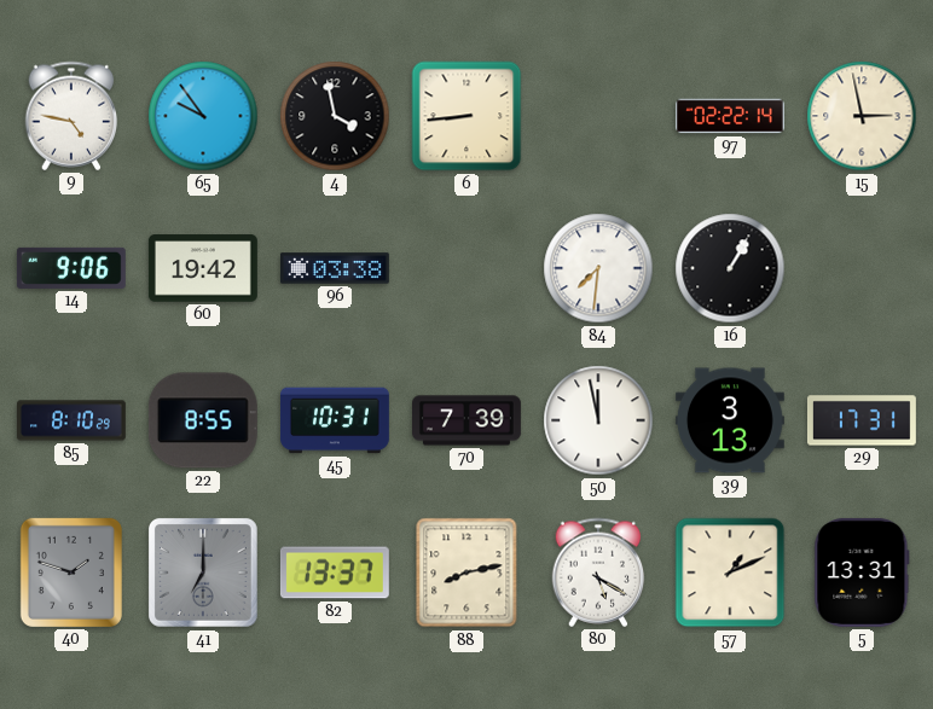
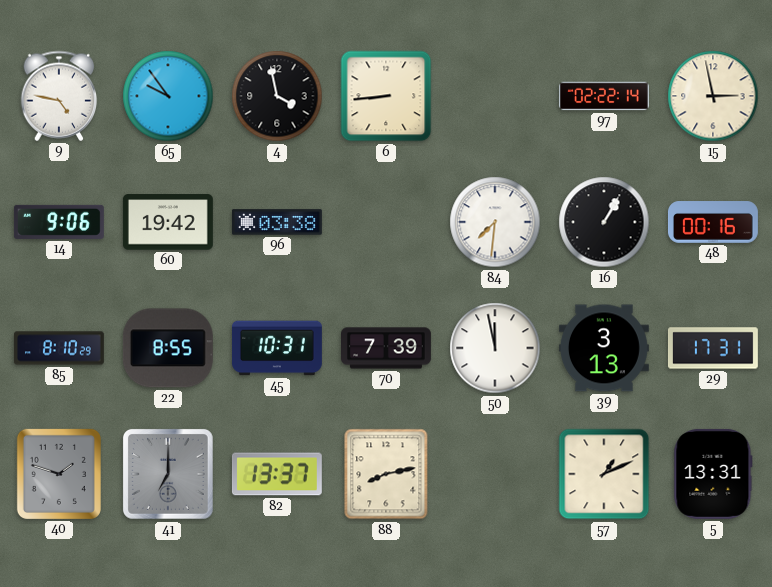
48: none -> 00:16 (713, 222)
80: 5:20 -> none (598, 573)
